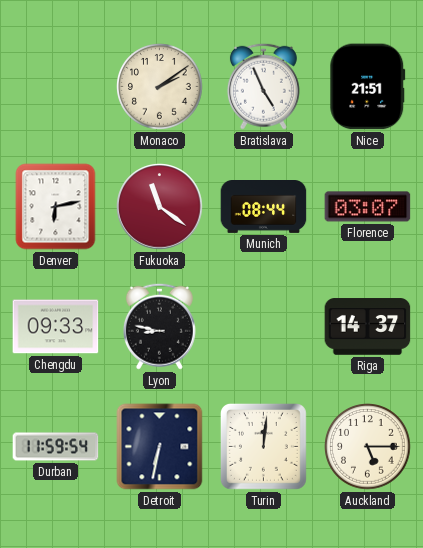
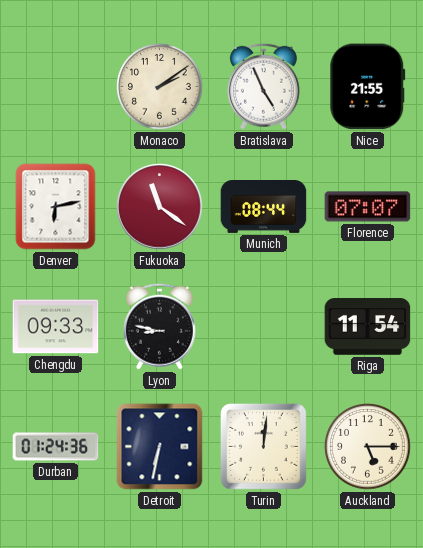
Nice: 21:51 -> 21:55 (368, 87)
Florence: 03:07 -> 07:07 (368, 207)
Riga: 14:37 -> 11:54 (368, 327)
Durban: 11:59 -> 01:24 (56, 447)
